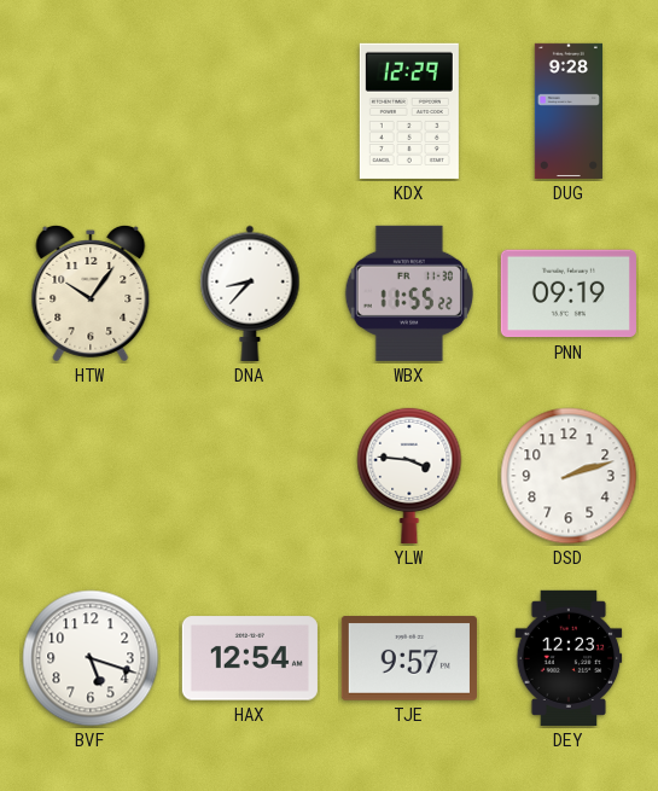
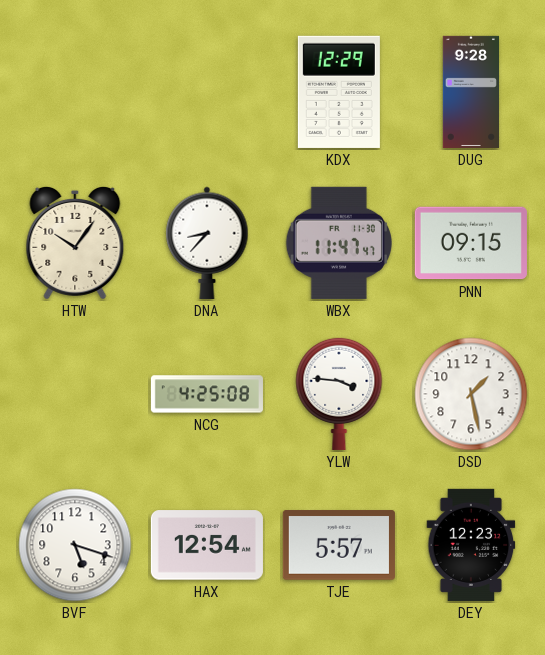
WBX: 11:55 -> 11:47 (339, 243)
PNN: 09:19 -> 09:15 (471, 243)
NCG: none -> 4:25 (207, 394)
DSD: 2:12 -> 1:28 (471, 394)
TJE: 9:57 -> 5:57 (339, 545)
